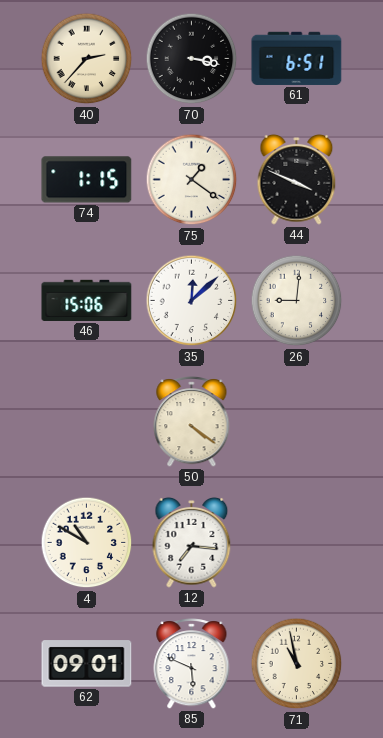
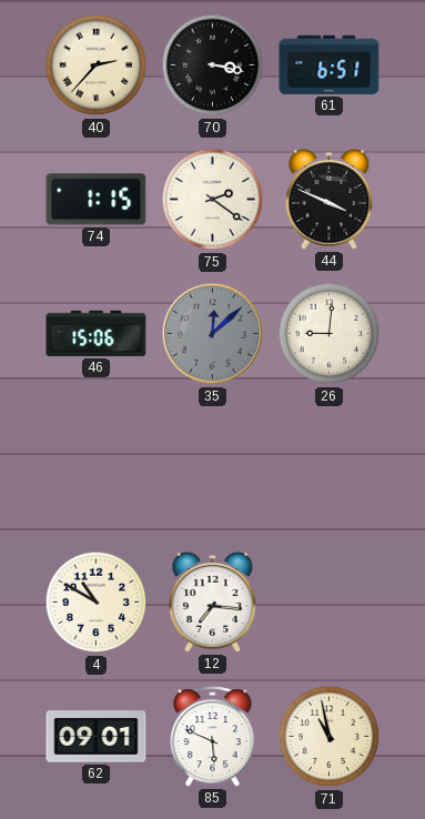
75: 1:21 -> 2:21 (213, 200)
35 dial: white -> grey (213, 334)
50: 4:21 -> none (192, 422)
